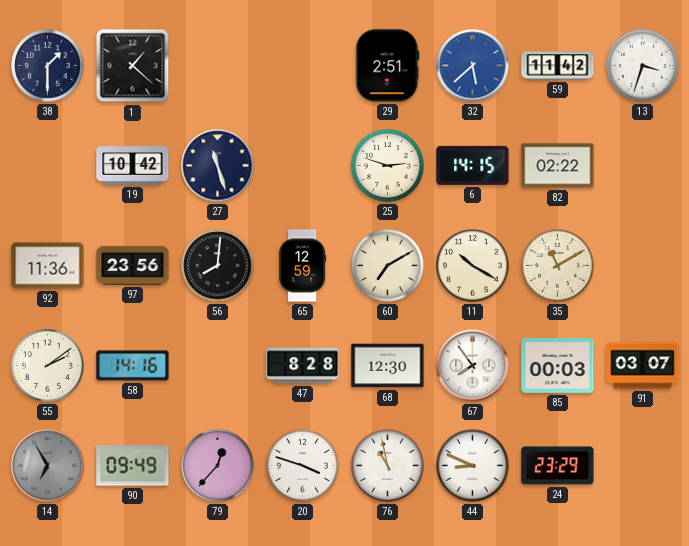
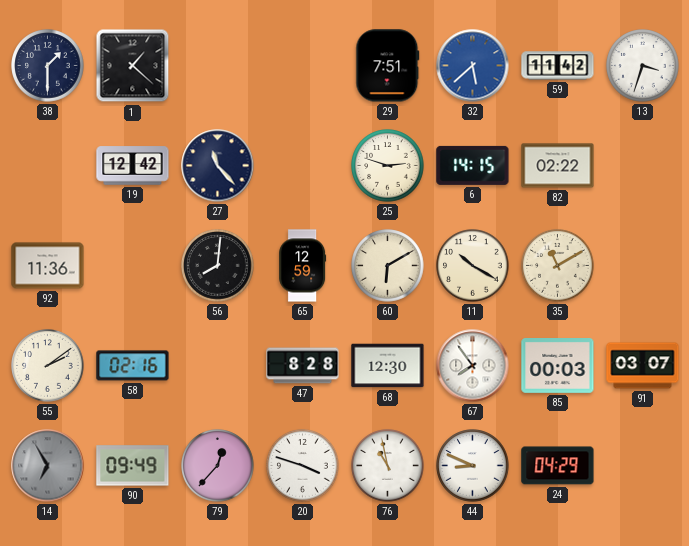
29: 2:51 -> 7:51 (388, 66)
19: 10:42 -> 12:42 (133, 166)
27: 11:27 -> 11:23 (218, 166)
97: 23:56 -> none (133, 265)
60: 7:10 -> 6:10 (388, 266)
58: 14:16 -> 02:16 (133, 366)
24: 23:29 -> 04:29 (558, 466)
